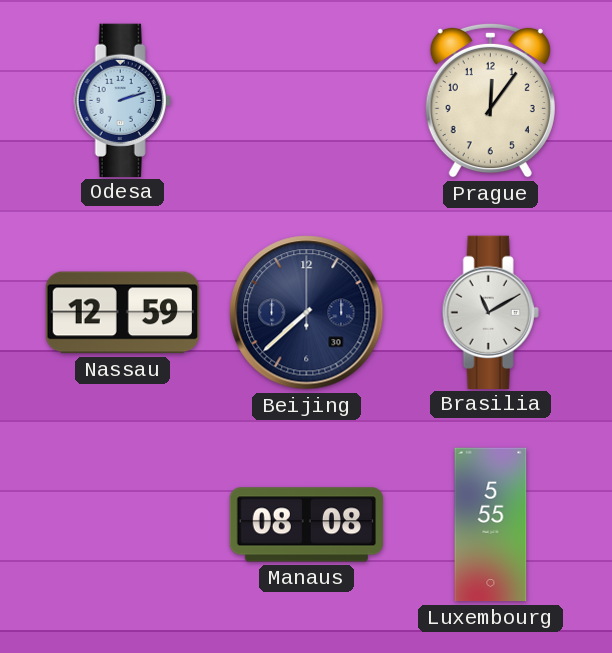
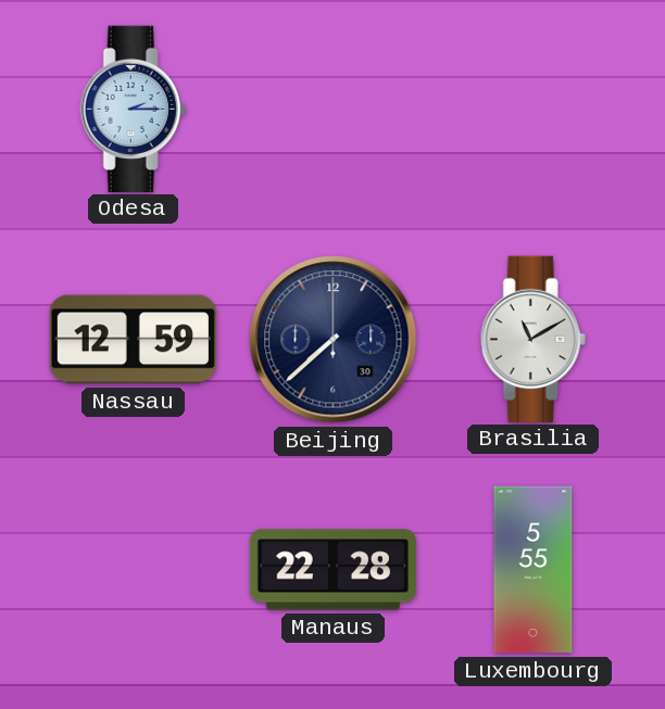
Odesa: 2:12 -> 2:15 (133, 109)
Prague: 12:06 -> none (490, 100)
Manaus: 08:08 -> 22:28 (334, 570)
